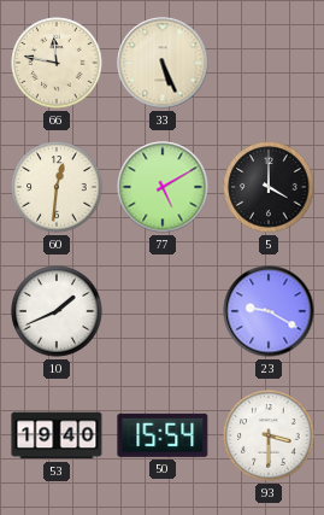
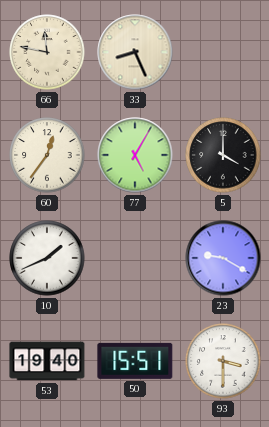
33: 5:26 -> 8:26 (135, 52)
60: 12:31 -> 12:36 (47, 155)
77: 5:10 -> 5:05 (135, 155)
50: 15:54 -> 15:51 (135, 361)
